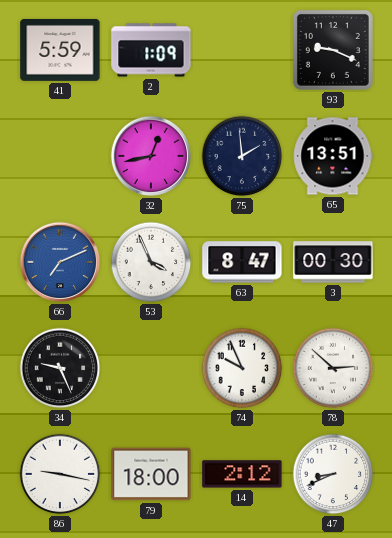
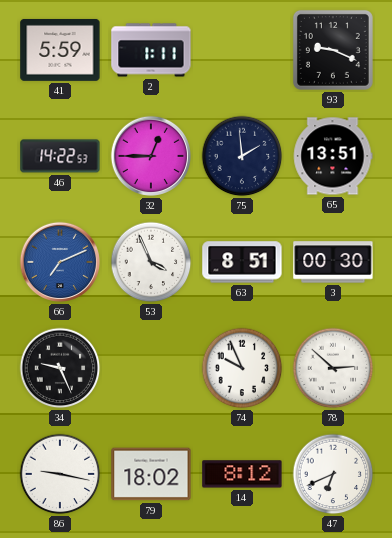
2: 1:09 -> 1:11 (151, 50)
46: none -> 14:22 (60, 156)
32: 12:43 -> 12:45 (151, 156)
63: 8:47 -> 8:51 (242, 262)
79: 18:00 -> 18:02 (151, 474)
14: 2:12 -> 8:12 (242, 474)
47: 8:41 -> 6:41 (333, 474)
